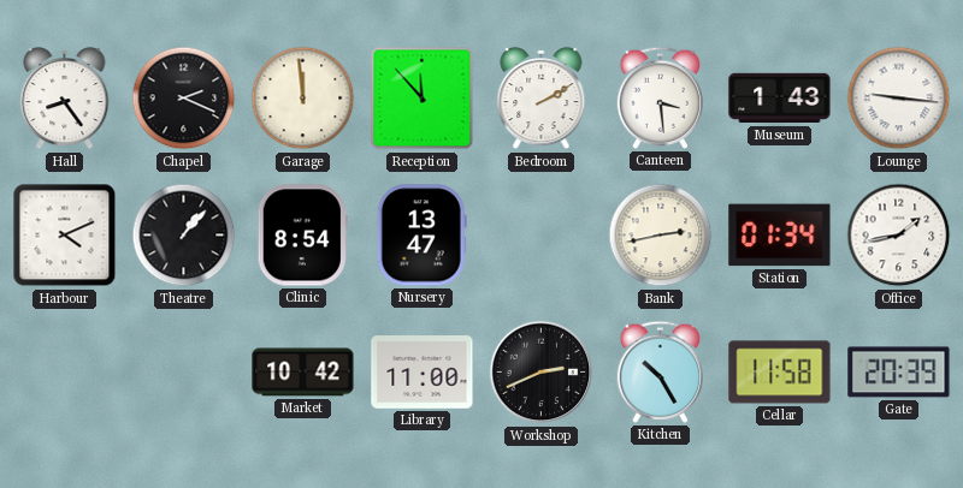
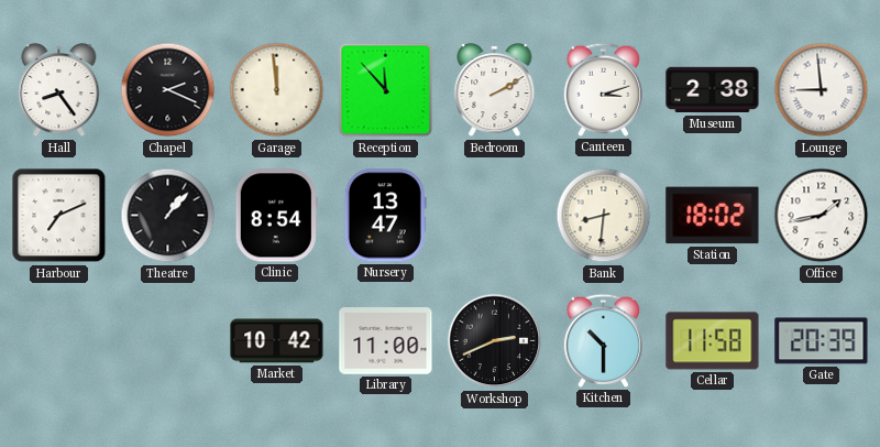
Canteen: 3:29 -> 3:12 (603, 89)
Museum: 1:43 -> 2:38 (713, 90)
Lounge: 9:16 -> 8:59 (822, 90)
Harbour: 4:11 -> 7:11 (59, 216)
Bank: 2:43 -> 8:31 (604, 216)
Station: 01:34 -> 18:02 (713, 216)
Kitchen: 10:25 -> 10:30 (603, 340)
